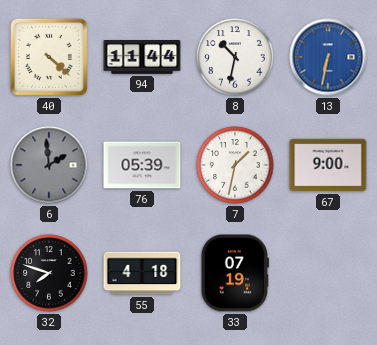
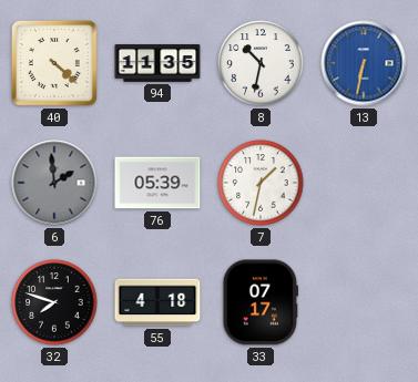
94: 11:44 -> 11:35 (157, 64)
67: 9:00 -> none (328, 165)
33: 07:19 -> 07:17 (261, 302)
